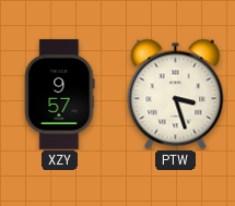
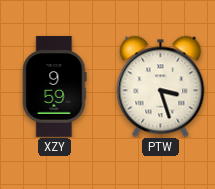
XZY: 9:57 -> 9:59 (55, 87)
